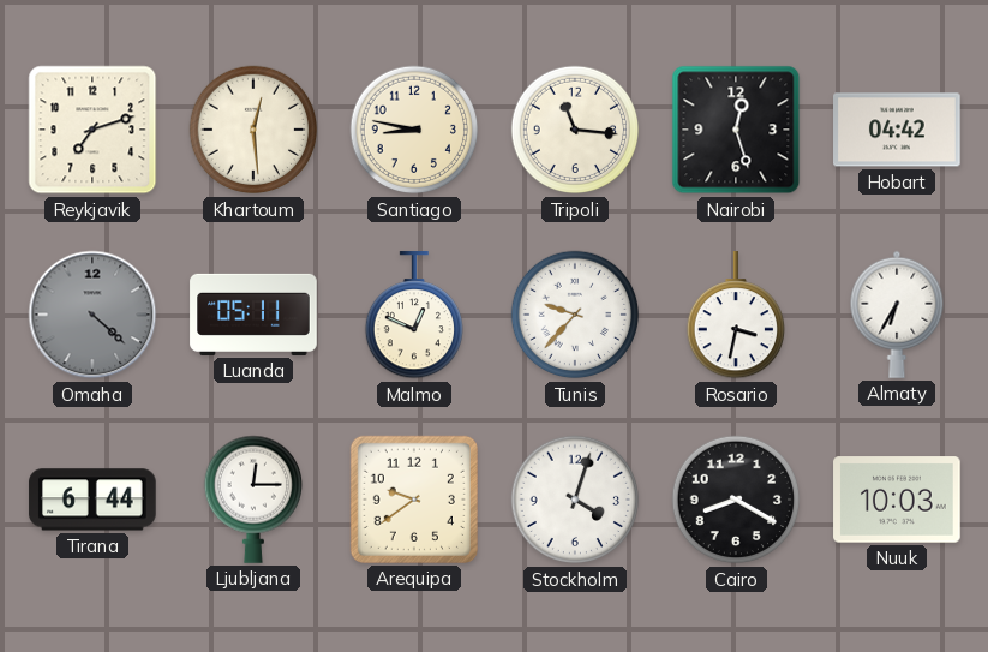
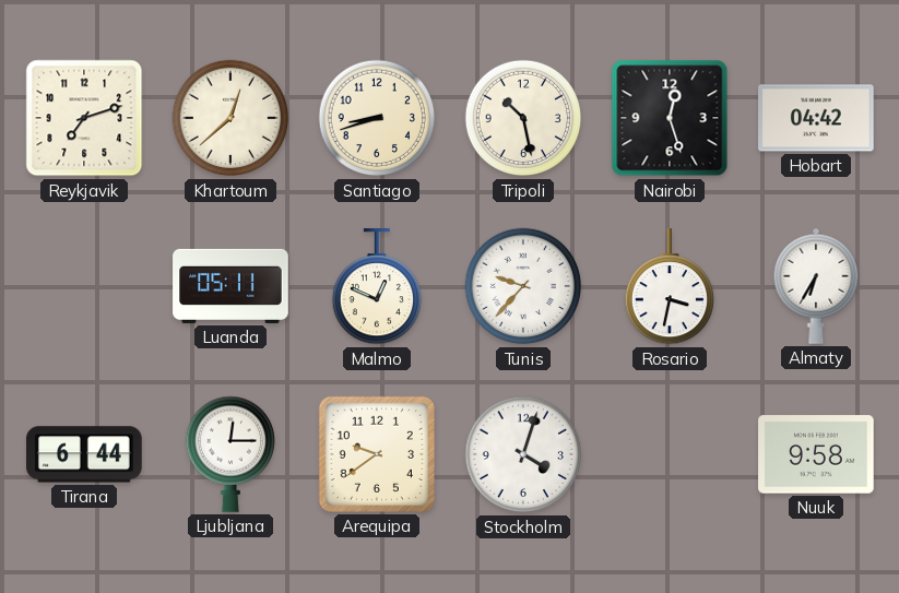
Khartoum: 12:29 -> 12:38 (230, 118)
Santiago: 8:47 -> 8:42 (377, 118)
Tripoli: 11:16 -> 10:28 (523, 118)
Omaha: 4:22 -> none (92, 315)
Cairo: 8:20 -> none (736, 500)
Nuuk: 10:03 -> 9:58 (816, 454)
